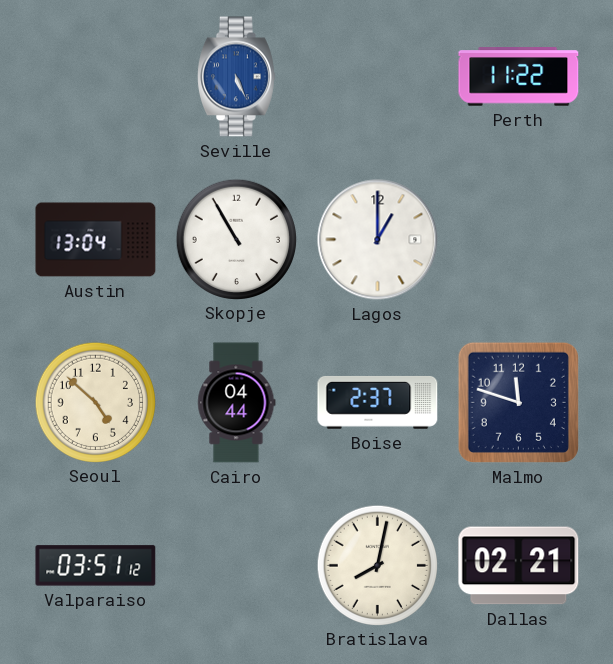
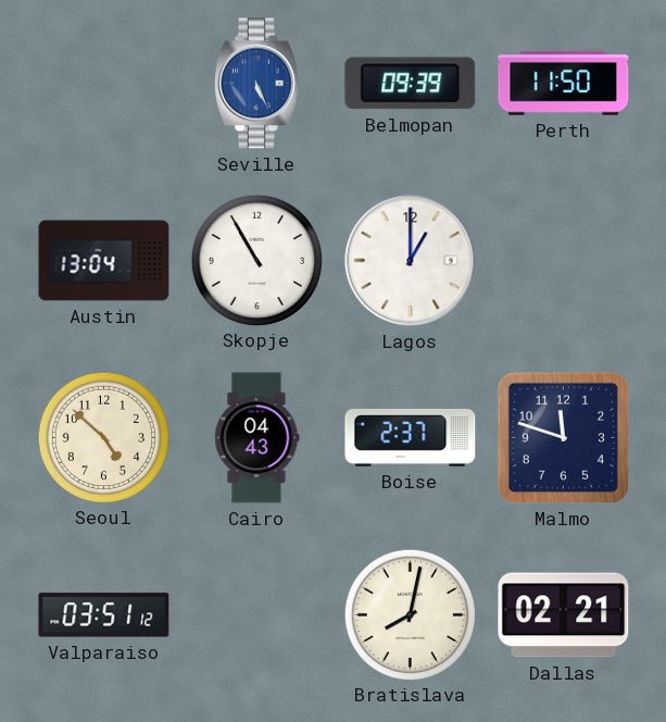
Belmopan: none -> 09:39 (411, 84)
Perth: 11:22 -> 11:50 (564, 84)
Cairo: 04:44 -> 04:43 (257, 438)
